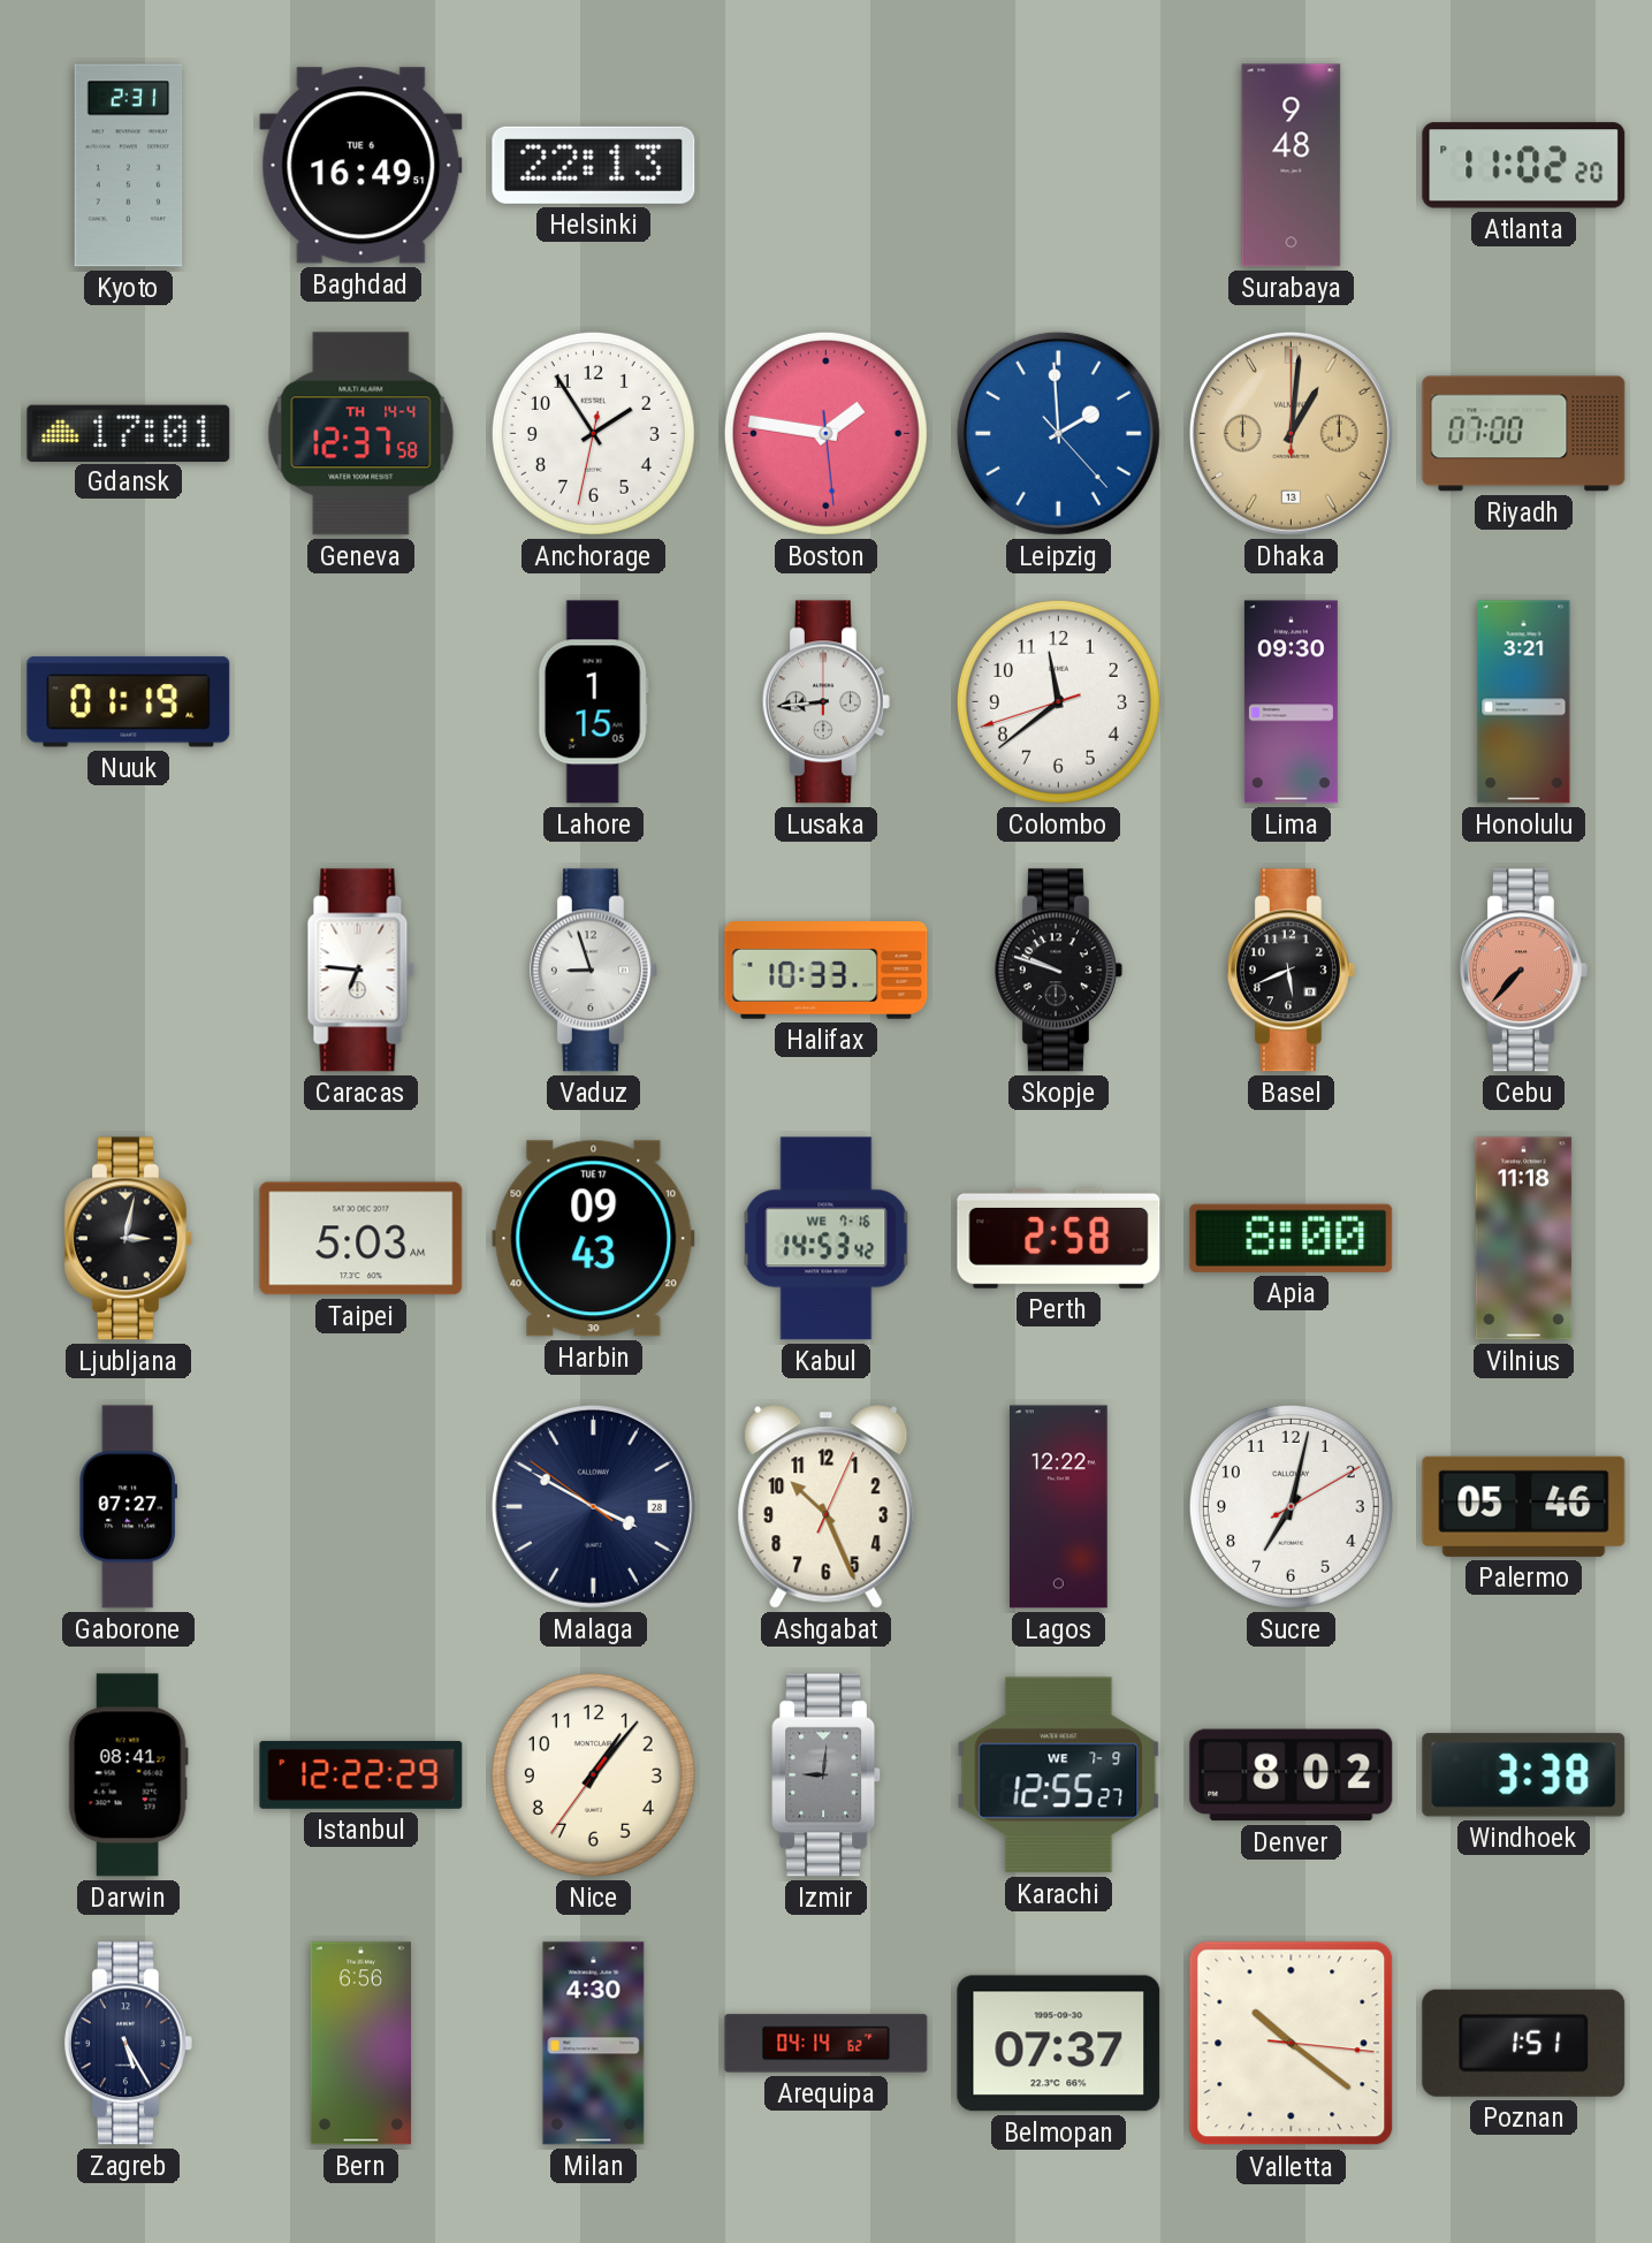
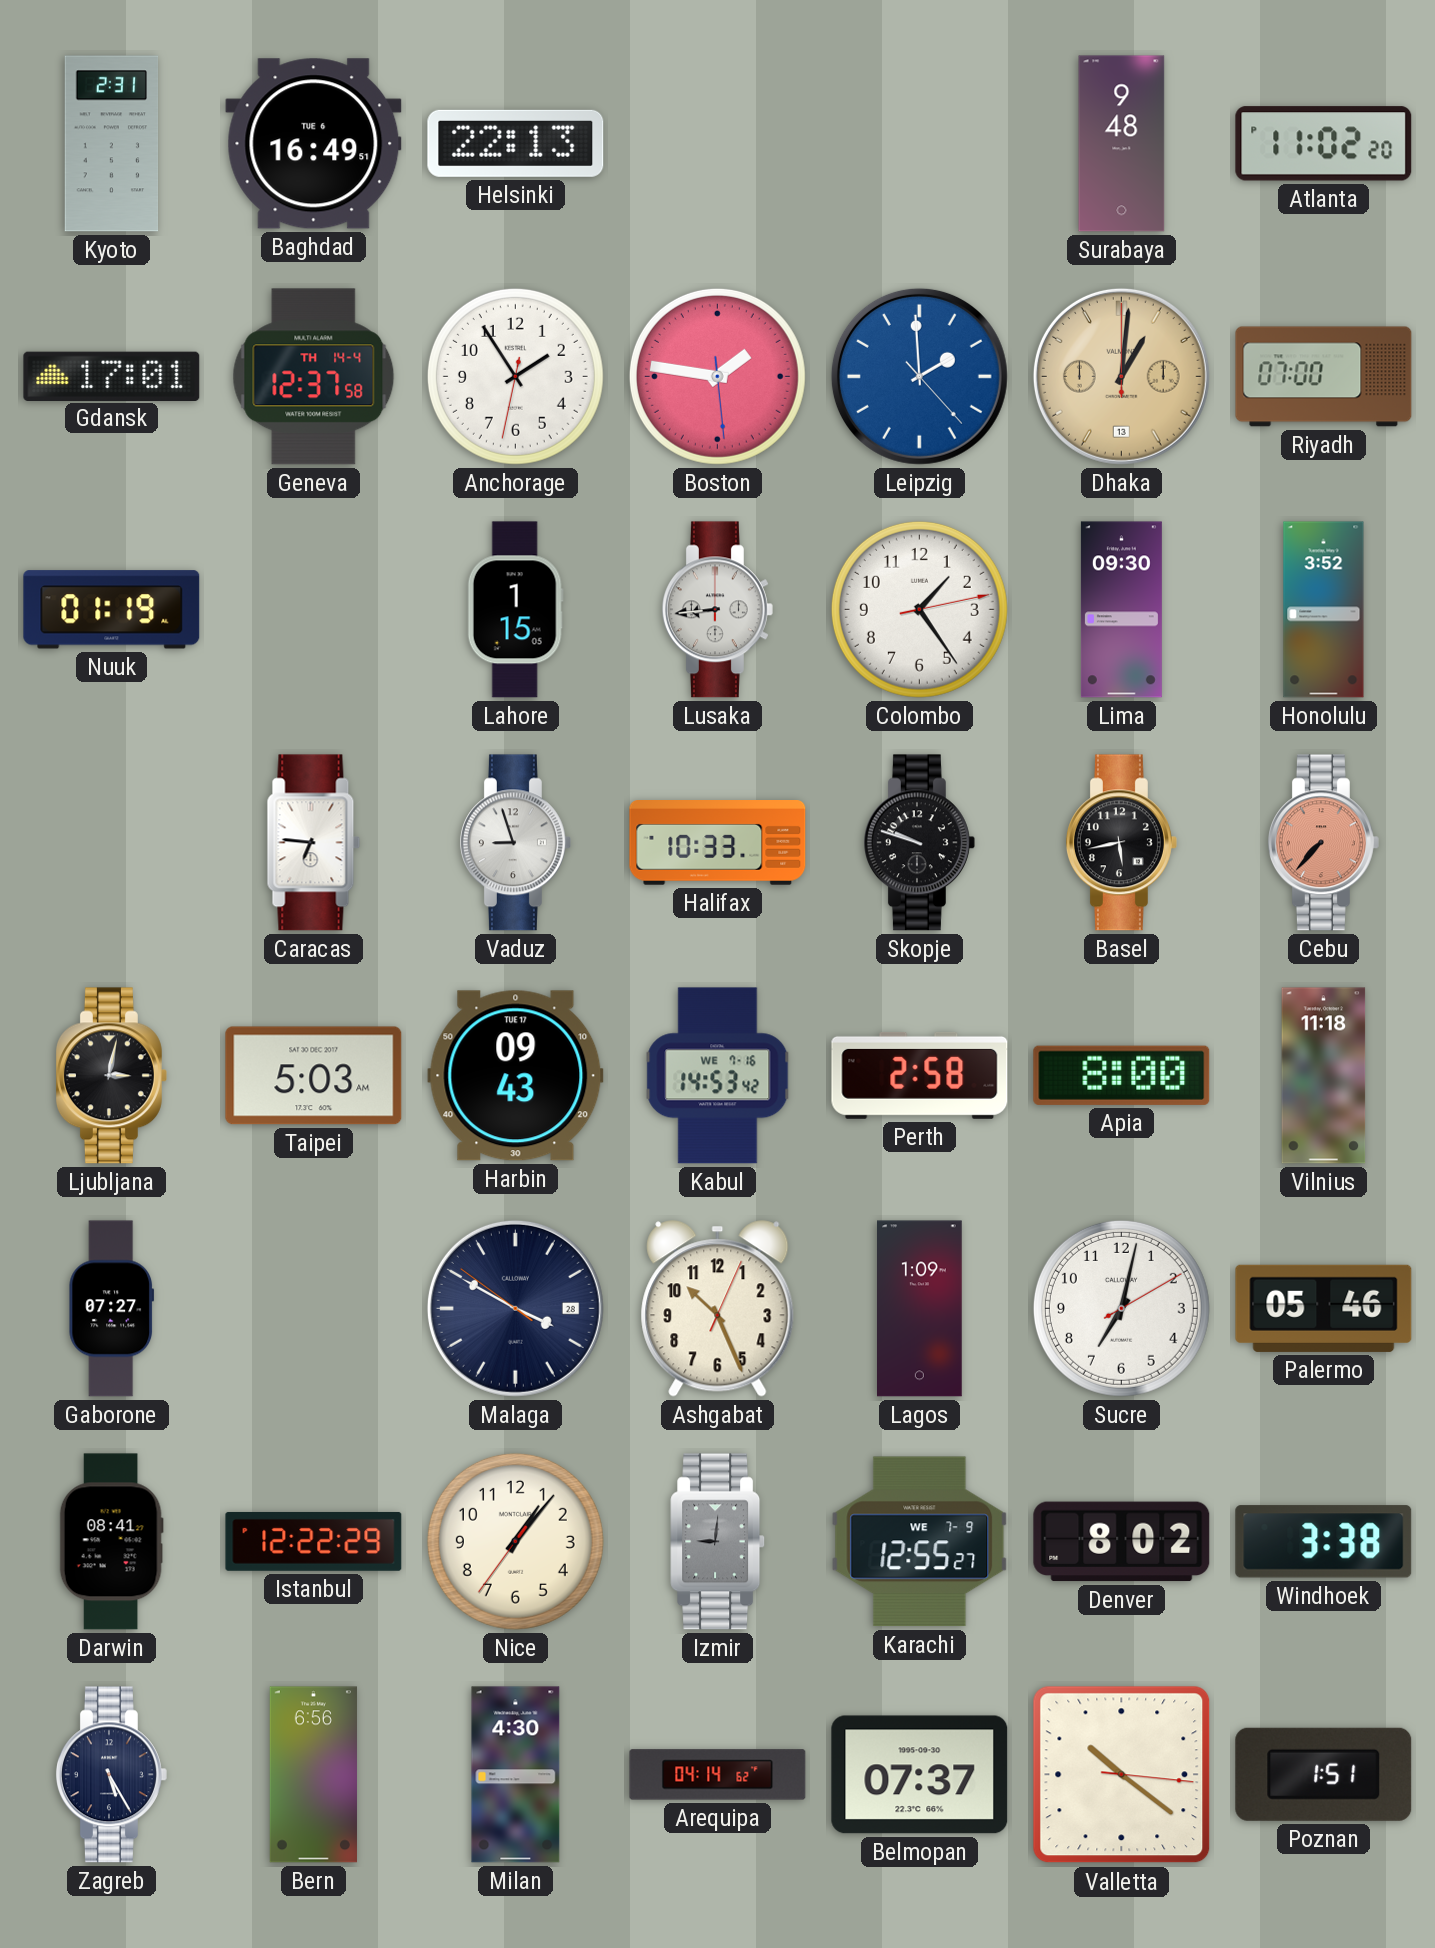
Colombo: 11:38 -> 1:24 (919, 609)
Honolulu: 3:21 -> 3:52 (1324, 610)
Basel: 5:41 -> 5:43 (1121, 843)
Lagos: 12:22 -> 1:09 (920, 1309)
